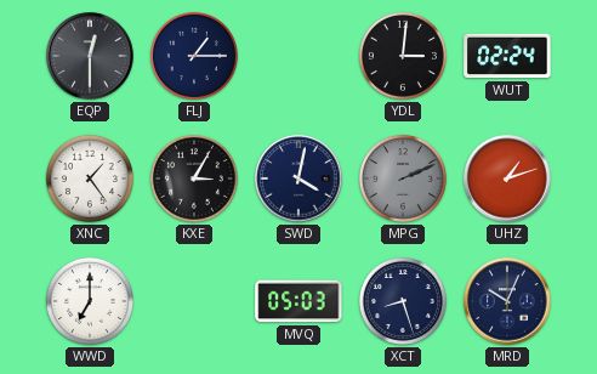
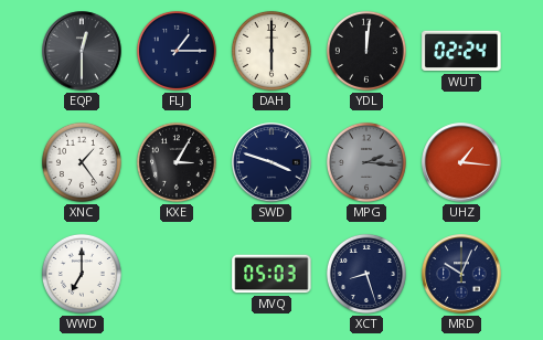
DAH: none -> 6:00 (271, 51)
YDL: 3:01 -> 12:01 (366, 51)
SWD: 4:02 -> 3:48 (271, 162)
MPG: 2:11 -> 2:16 (366, 162)
UHZ: 1:12 -> 1:16 (461, 162)
